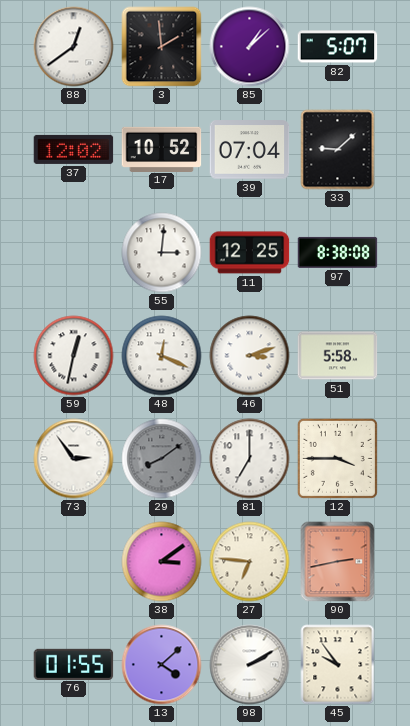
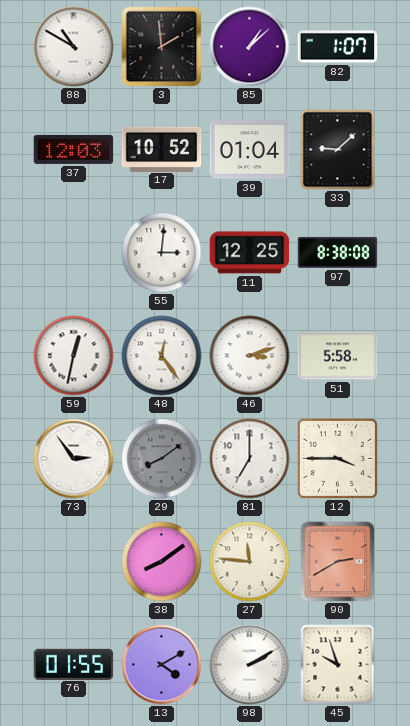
88: 12:39 -> 10:50 (74, 47)
82: 5:07 -> 1:07 (338, 47)
37: 12:02 -> 12:03 (74, 149)
39: 07:04 -> 01:04 (250, 150)
48: 12:19 -> 12:24 (162, 356)
38: 3:09 -> 8:09 (162, 562)
27: 6:46 -> 11:46 (250, 562)
90: 2:43 -> 2:40 (338, 562)
13: 4:08 -> 4:10 (162, 665)
45: 9:54 -> 9:57 (338, 665)
